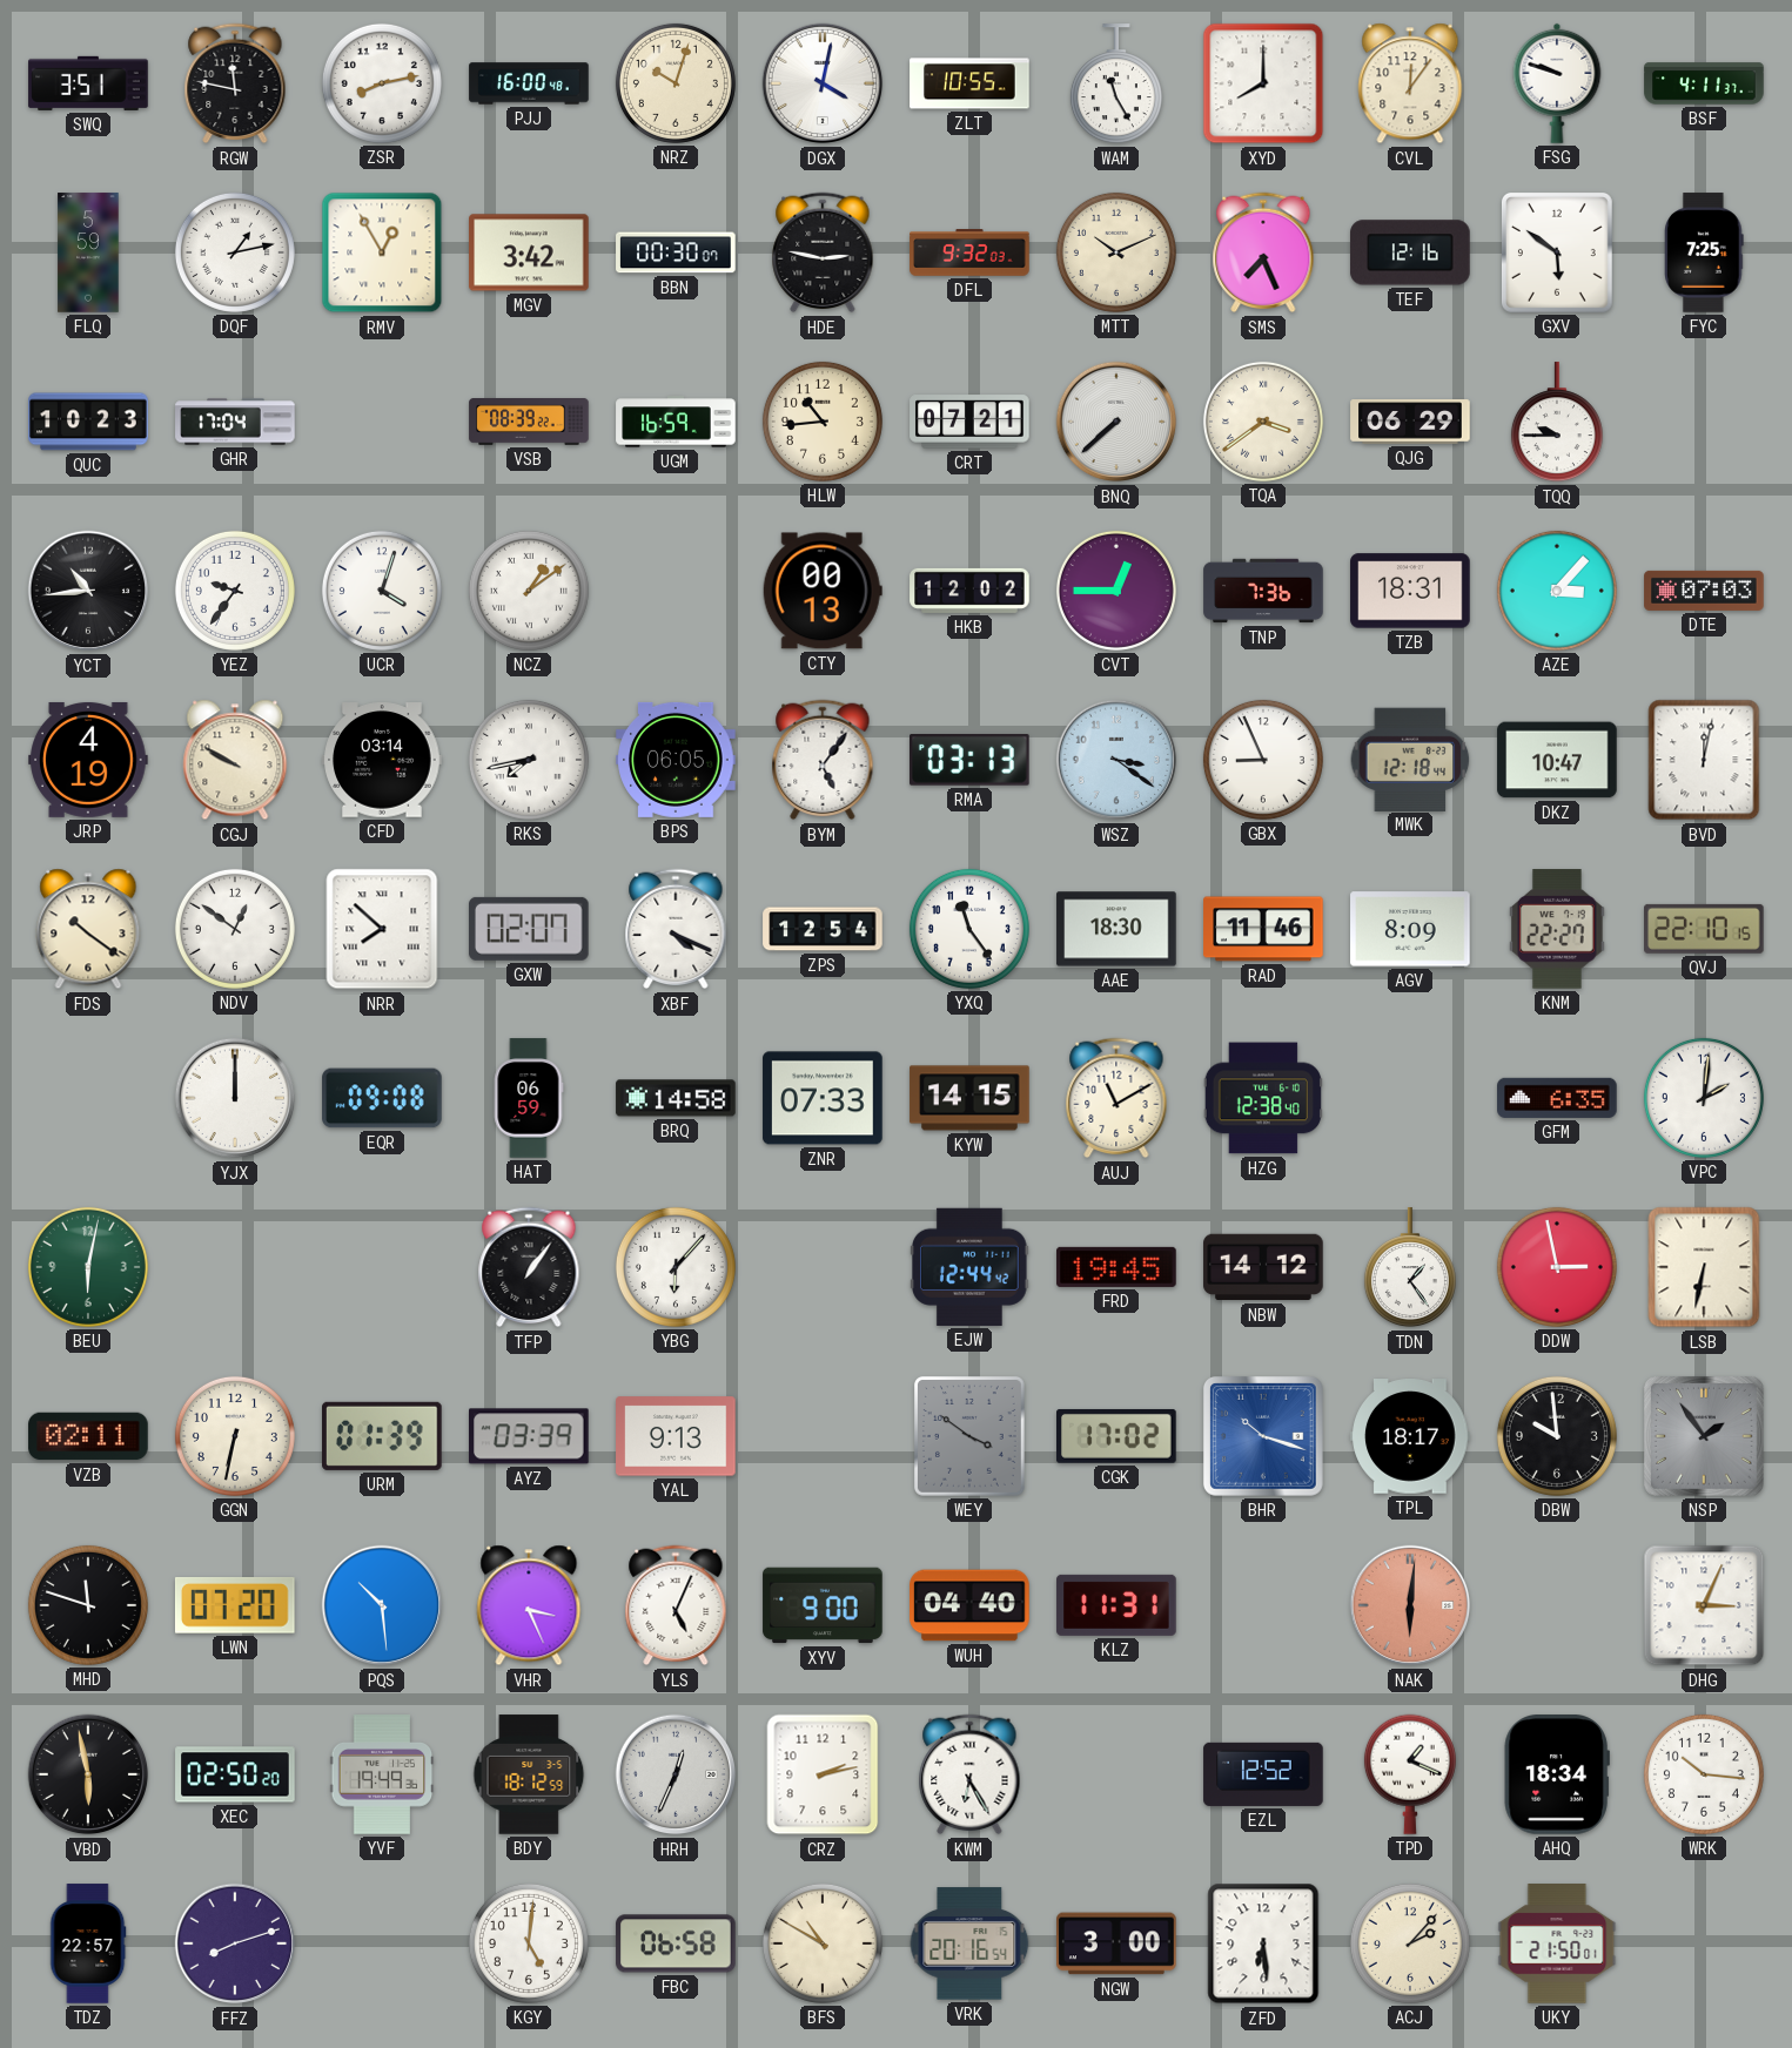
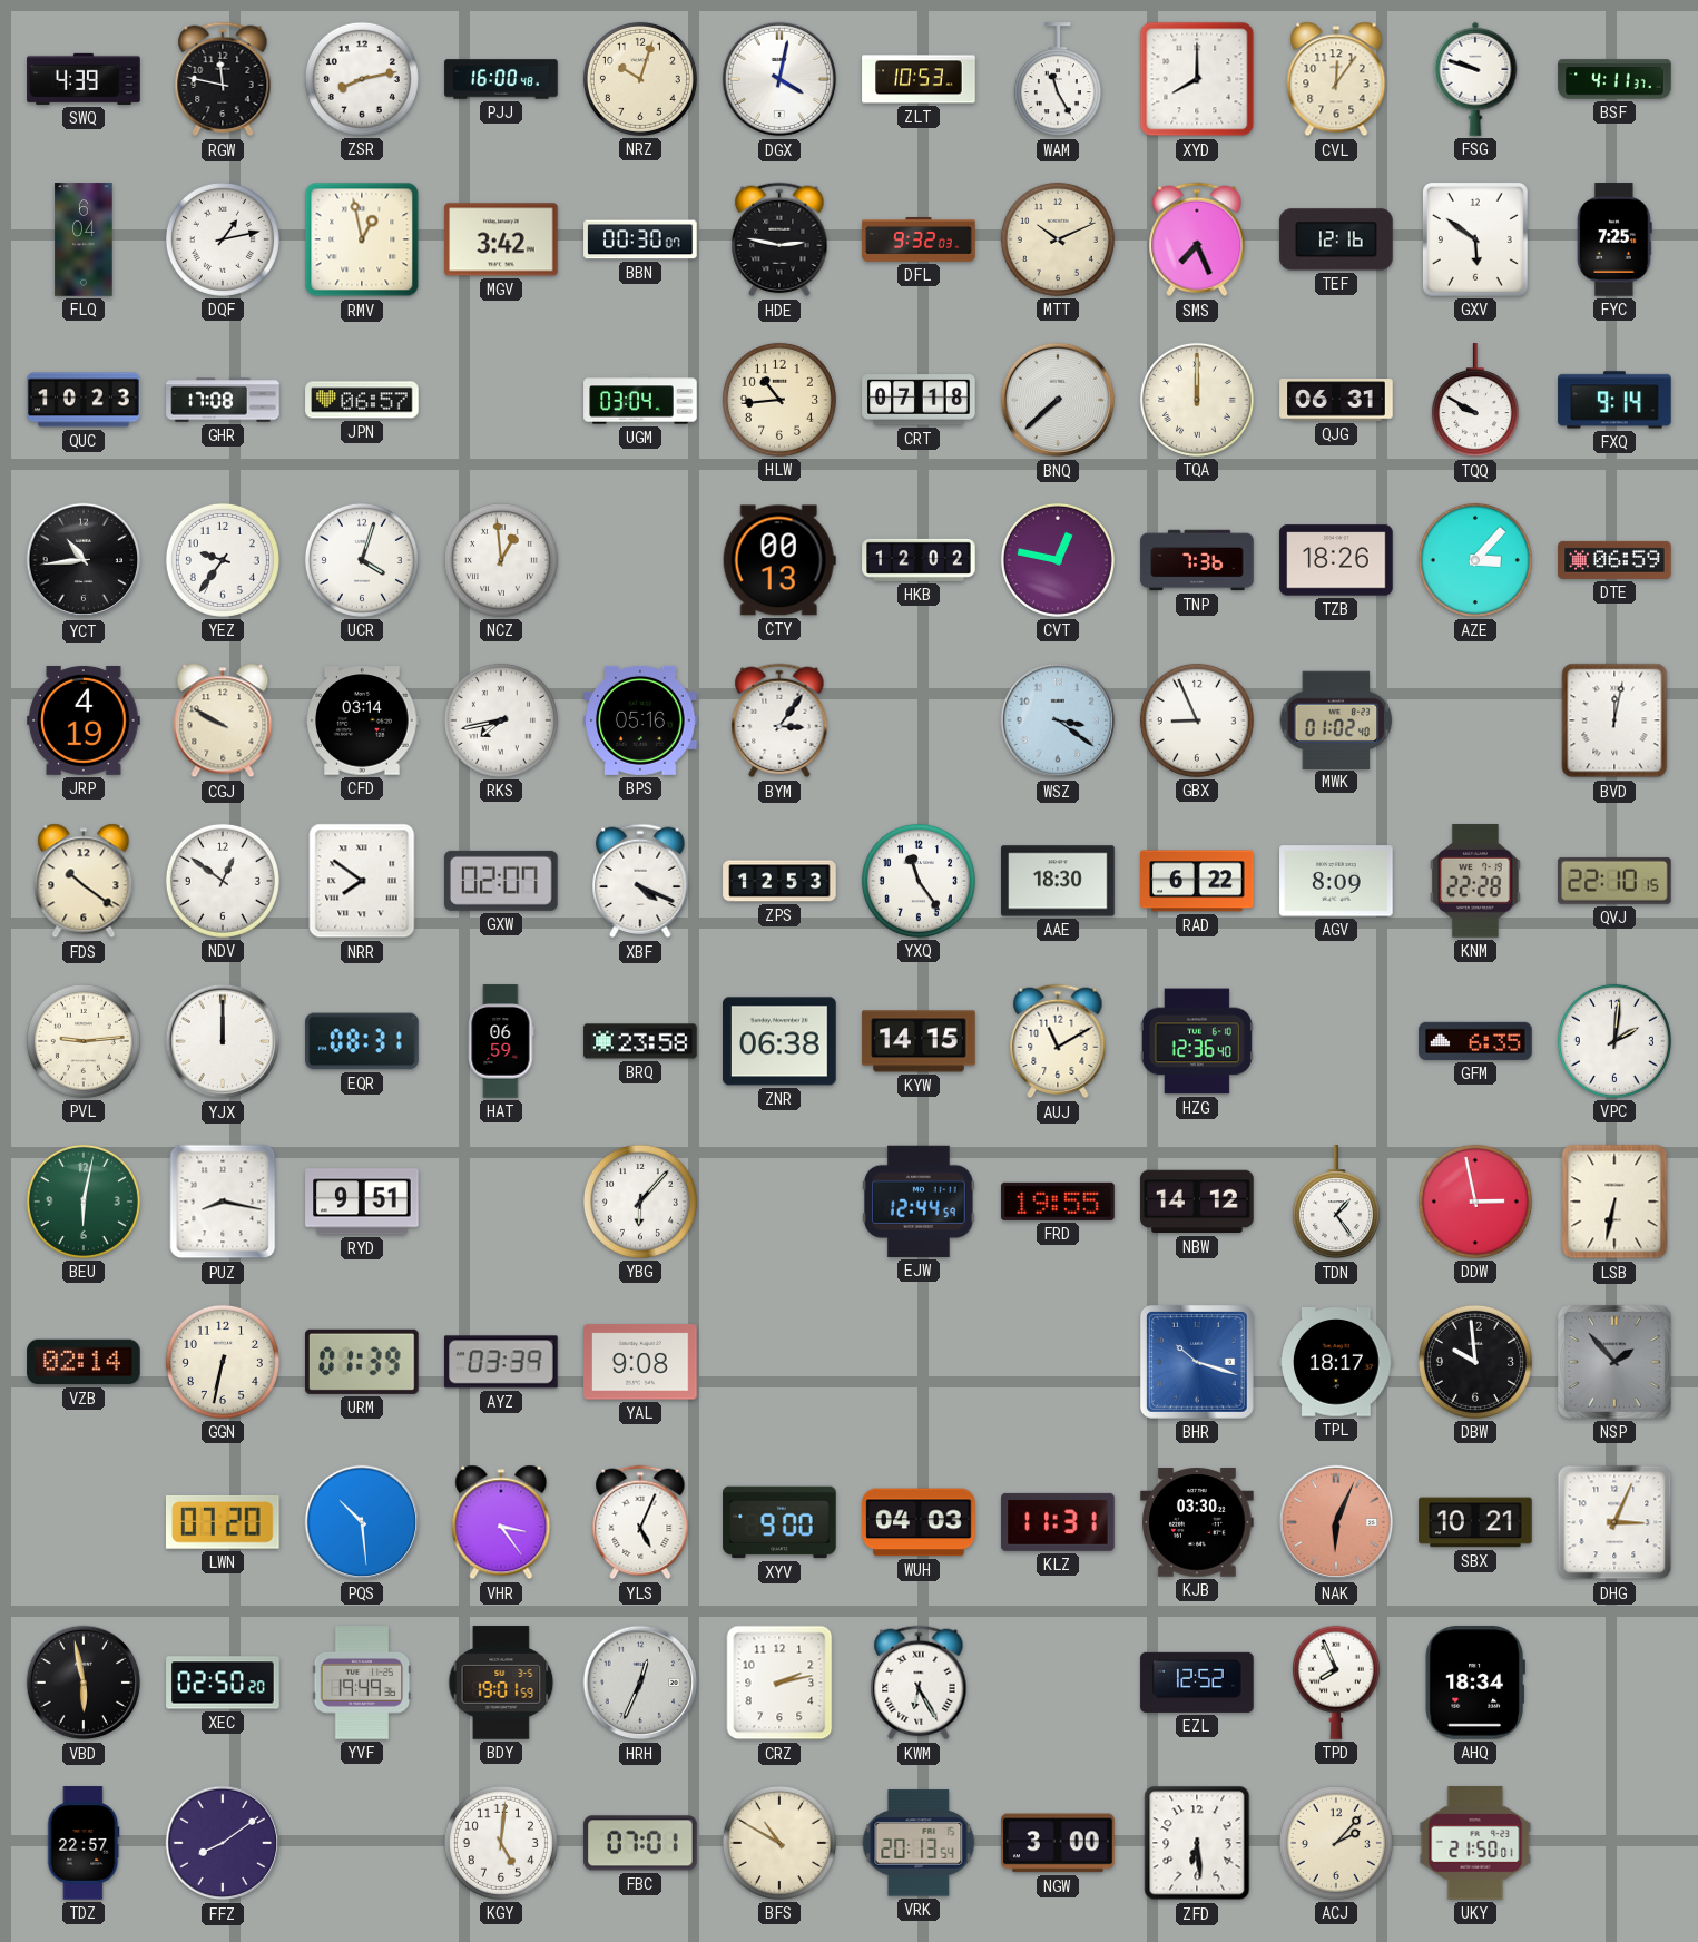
SWQ: 3:51 -> 4:39 (84, 79)
ZLT: 10:55 -> 10:53 (919, 79)
FLQ: 5:59 -> 6:04 (84, 239)
RMV: 12:55 -> 12:58 (362, 239)
GHR: 17:04 -> 17:08 (223, 400)
JPN: none -> 06:57 (362, 400)
VSB: 08:39 -> none (529, 423)
UGM: 16:59 -> 03:04 (640, 400)
CRT: 07:21 -> 07:18 (919, 400)
TQA: 3:39 -> 12:00 (1197, 400)
QJG: 06:29 -> 06:31 (1336, 400)
TQQ: 9:45 -> 9:50 (1475, 401)
FXQ: none -> 9:14 (1614, 400)
NCZ: 1:09 -> 12:59 (501, 560)
CVT: 12:45 -> 12:47 (1058, 560)
TZB: 18:31 -> 18:26 (1336, 560)
DTE: 07:03 -> 06:59 (1614, 560)
BPS: 06:05 -> 05:16 (640, 720)
BYM: 5:06 -> 3:06 (779, 720)
RMA: 03:13 -> none (971, 760)
MWK: 12:18 -> 01:02 (1336, 719)
DKZ: 10:47 -> none (1557, 760)
NRR: 7:52 -> 7:51 (362, 881)
ZPS: 12:54 -> 12:53 (779, 881)
RAD: 11:46 -> 6:22 (1197, 881)
KNM: 22:27 -> 22:28 (1476, 881)
PVL: none -> 9:14 (84, 1041)
EQR: 09:08 -> 08:31 (362, 1041)
BRQ: 14:58 -> 23:58 (640, 1041)
ZNR: 07:33 -> 06:38 (779, 1041)
HZG: 12:38 -> 12:36 (1197, 1041)
PUZ: none -> 8:17 (223, 1202)
RYD: none -> 9:51 (362, 1202)
TFP: 1:06 -> none (529, 1267)
EJW: 12:44:42 -> 12:44:59 (919, 1202)
FRD: 19:45 -> 19:55 (1058, 1202)
VZB: 02:11 -> 02:14 (84, 1362)
YAL: 9:13 -> 9:08 (640, 1362)
WEY: 3:51 -> none (969, 1436)
CGK: 17:02 -> none (1118, 1436)
NSP: 1:54 -> 1:53 (1614, 1362)
MHD: 11:48 -> none (88, 1605)
VHR: 3:26 -> 3:24 (501, 1522)
WUH: 04:40 -> 04:03 (919, 1522)
KJB: none -> 03:30 (1197, 1522)
NAK: 6:01 -> 6:04 (1336, 1522)
SBX: none -> 10:21 (1475, 1522)
BDY: 18:12 -> 19:01 (501, 1683)
TPD: 1:19 -> 7:56 (1336, 1683)
WRK: 10:16 -> none (1704, 1774)
FFZ: 8:12 -> 8:09 (223, 1843)
FBC: 06:58 -> 07:01 (640, 1843)
VRK: 20:16 -> 20:13 (919, 1843)
